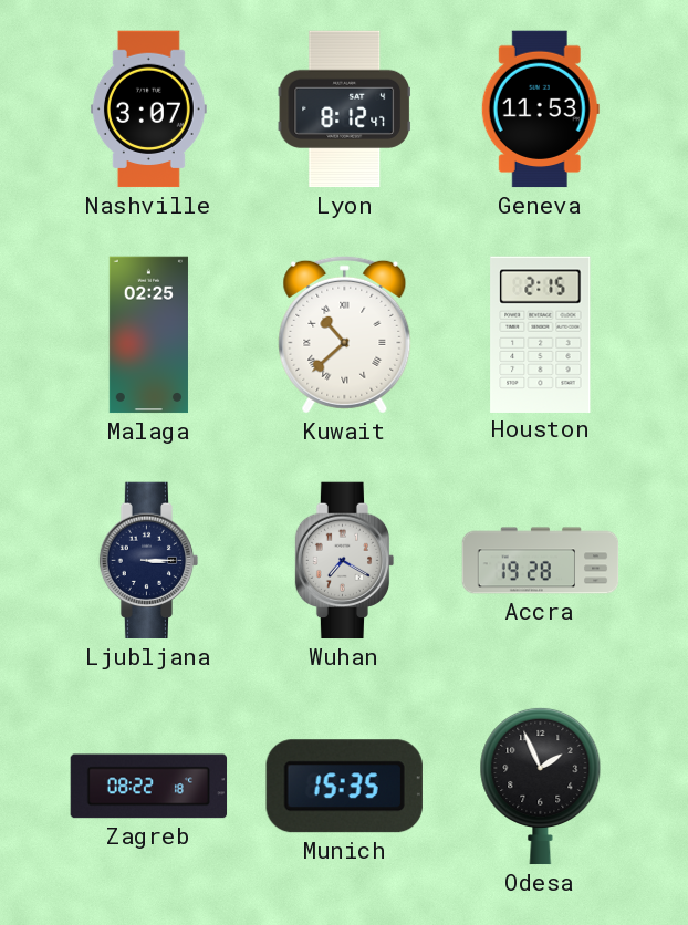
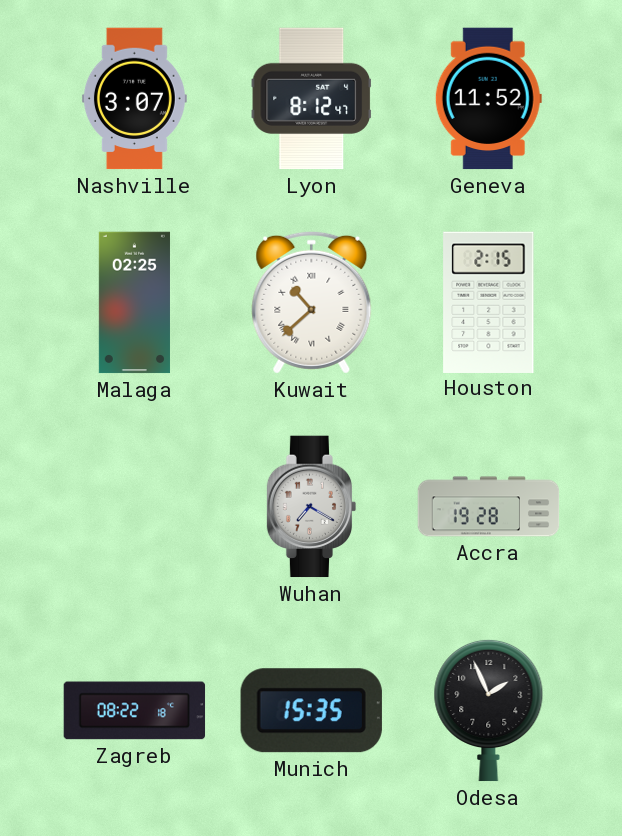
Geneva: 11:53 -> 11:52 (488, 99)
Ljubljana: 3:15 -> none (149, 561)
